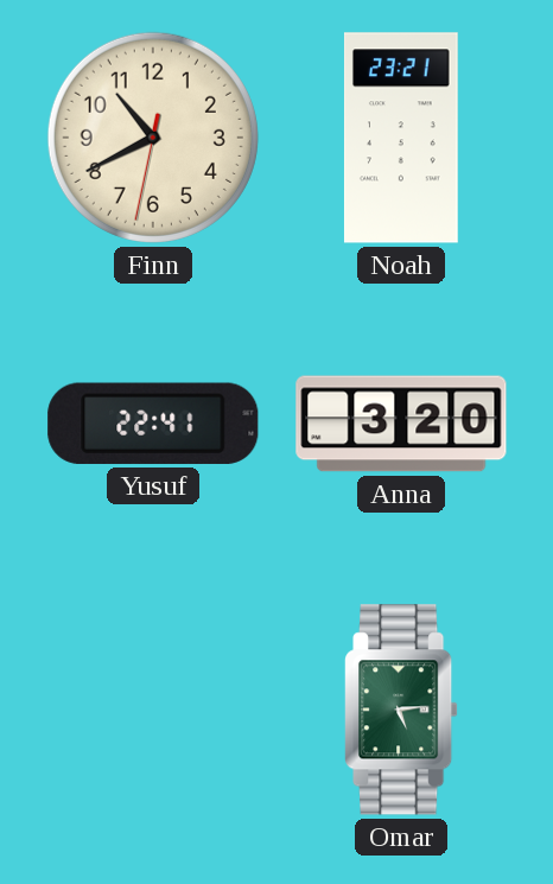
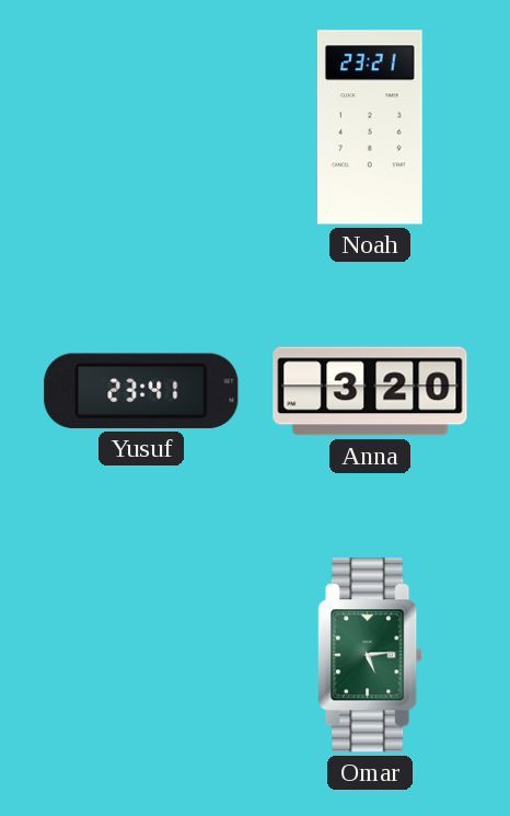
Finn: 10:40 -> none (153, 138)
Yusuf: 22:41 -> 23:41 (141, 391)
